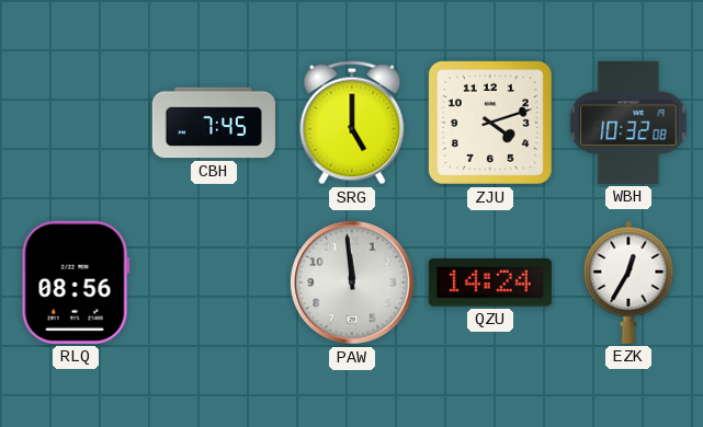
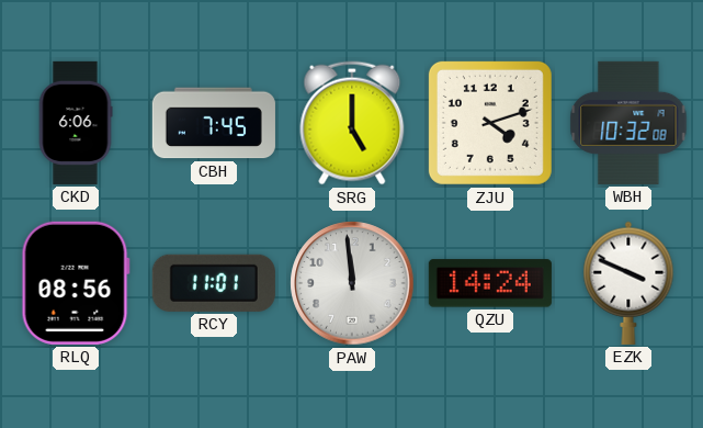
CKD: none -> 6:06 (76, 123)
RCY: none -> 11:01 (214, 283)
EZK: 12:35 -> 3:49 (628, 283)
